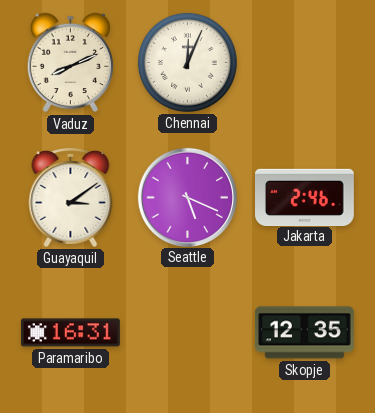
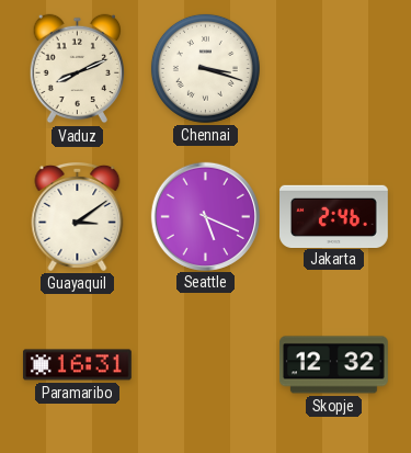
Chennai: 12:04 -> 3:18 (205, 68)
Skopje: 12:35 -> 12:32 (333, 365)
